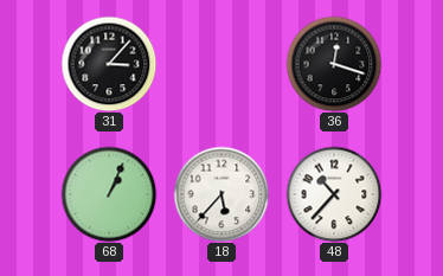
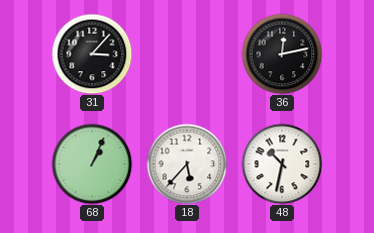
36: 12:18 -> 12:13 (282, 54)
48: 10:37 -> 10:32 (282, 164)
